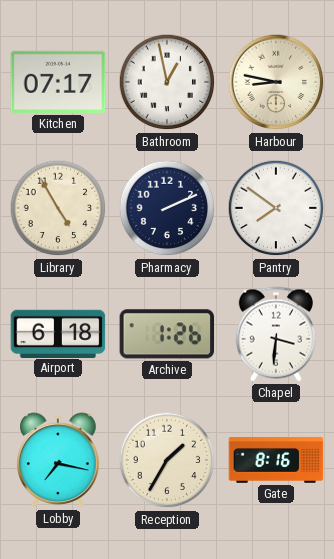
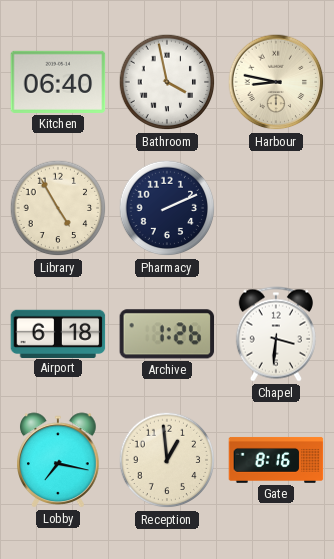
Kitchen: 07:17 -> 06:40 (58, 82)
Bathroom: 12:58 -> 3:58 (167, 82)
Pantry: 7:51 -> none (276, 208)
Reception: 1:35 -> 12:59 (167, 460)
